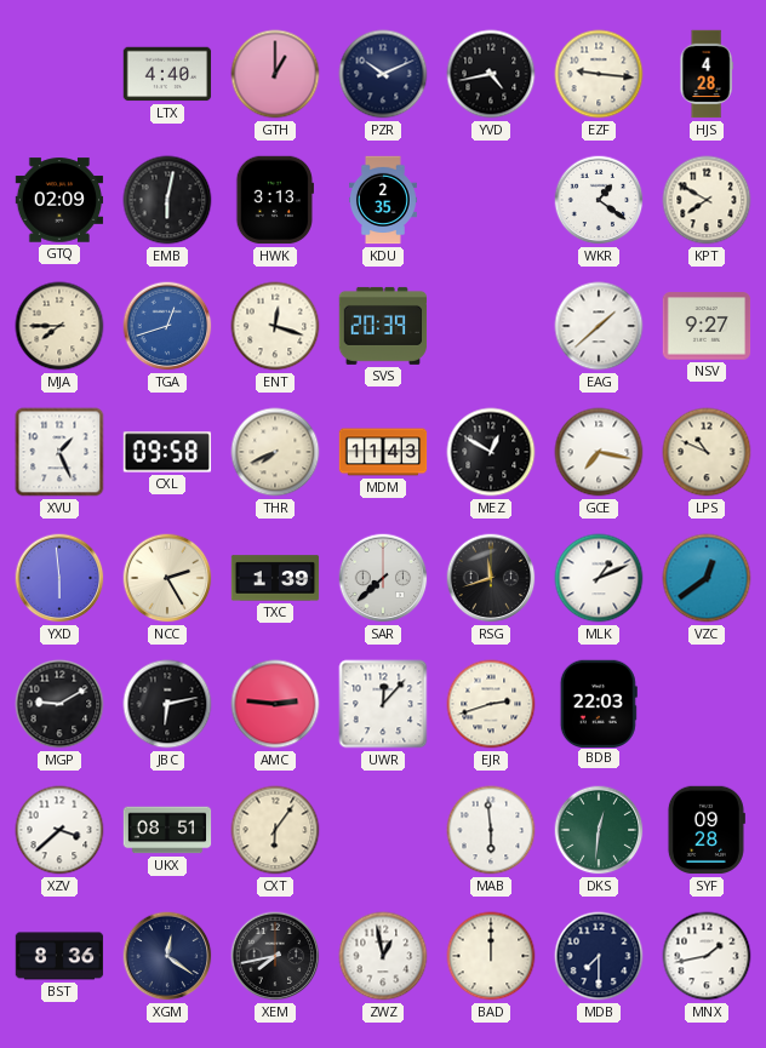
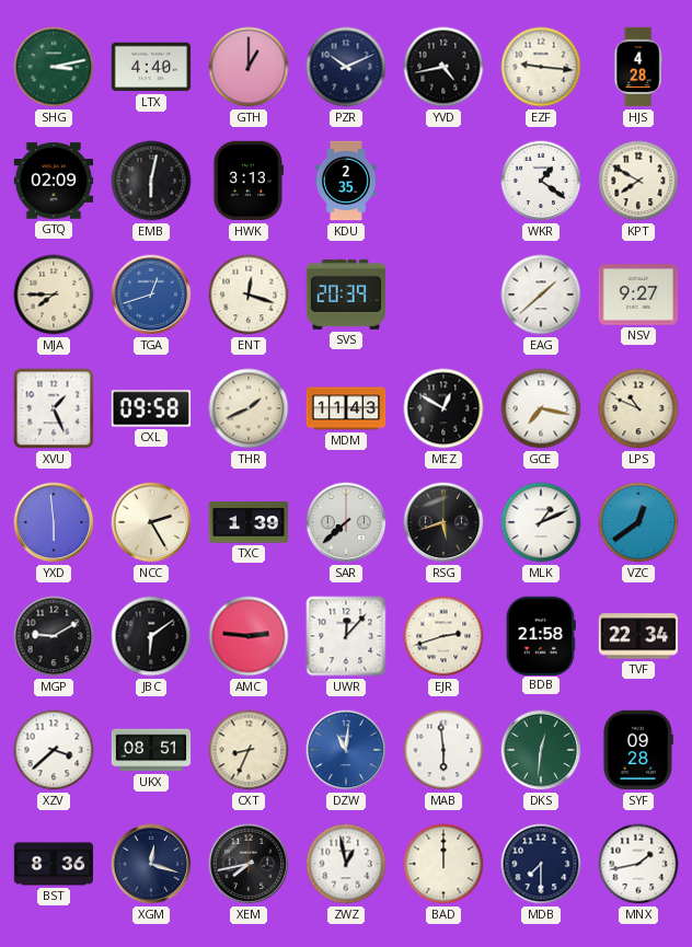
SHG: none -> 3:13 (54, 67)
THR: 7:41 -> 1:41 (249, 408)
RSG: 11:42 -> 5:42 (443, 522)
JBC: 6:13 -> 6:09 (151, 636)
BDB: 22:03 -> 21:58 (541, 635)
TVF: none -> 22:34 (638, 636)
CXT: 6:06 -> 8:34 (249, 750)
DZW: none -> 11:01 (346, 750)
XGM: 12:21 -> 12:18 (151, 864)
